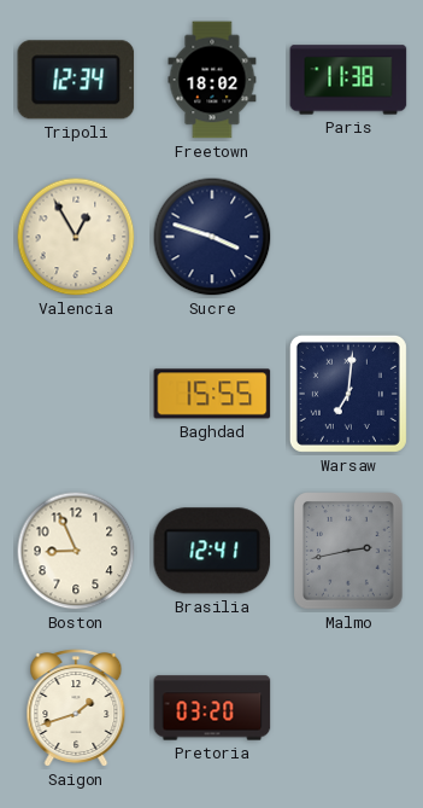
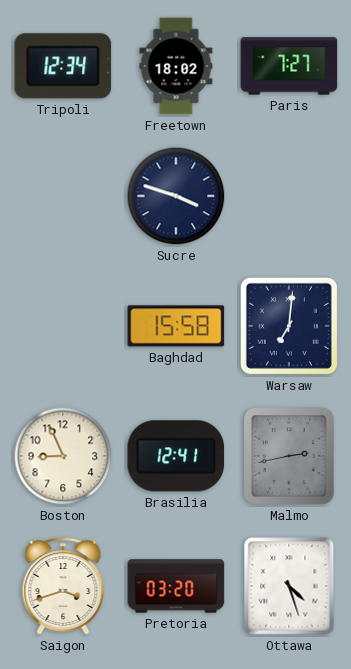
Paris: 11:38 -> 7:27 (289, 66)
Valencia: 12:55 -> none (76, 237)
Baghdad: 15:55 -> 15:58 (176, 326)
Saigon: 1:42 -> 3:42 (63, 587)
Ottawa: none -> 4:27 (289, 586)
